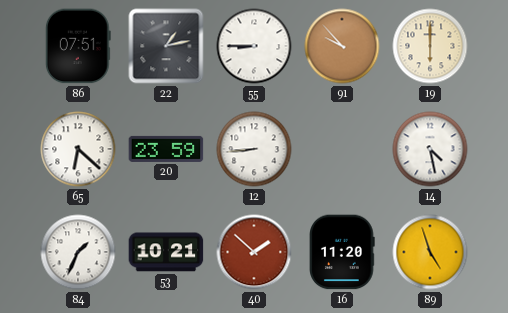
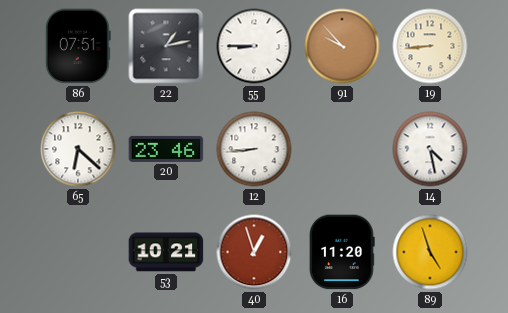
19: 6:00 -> 8:44 (430, 46)
20: 23:59 -> 23:46 (166, 149)
84: 1:34 -> none (78, 252)
40: 1:52 -> 12:57 (254, 252)
